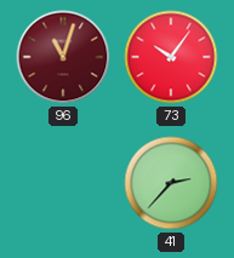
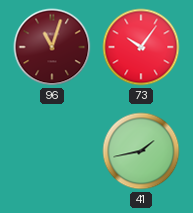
41: 2:37 -> 1:43 (141, 151)
